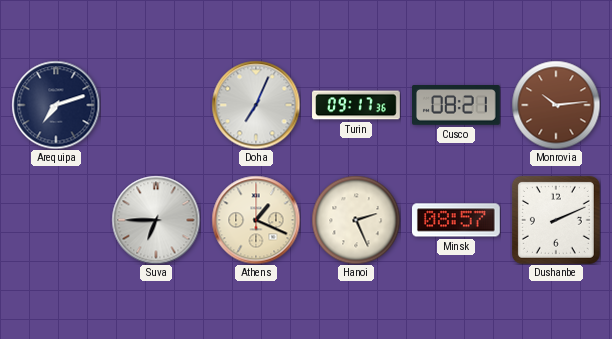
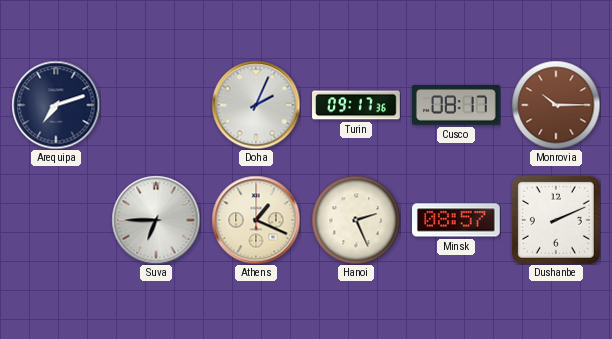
Doha: 7:04 -> 2:04 (256, 105)
Cusco: 08:21 -> 08:17 (457, 105)
Monrovia: 10:14 -> 10:15 (556, 105)
